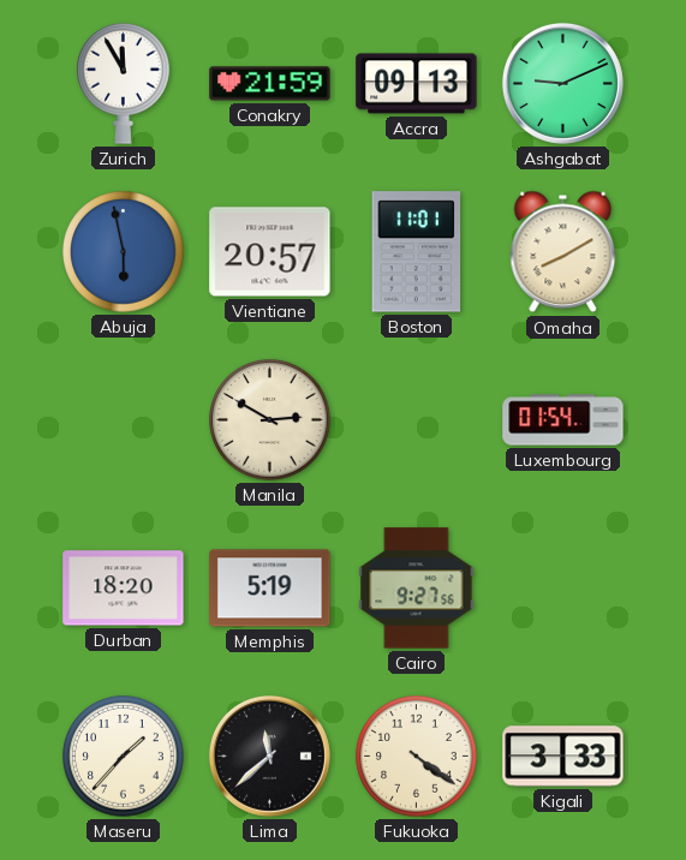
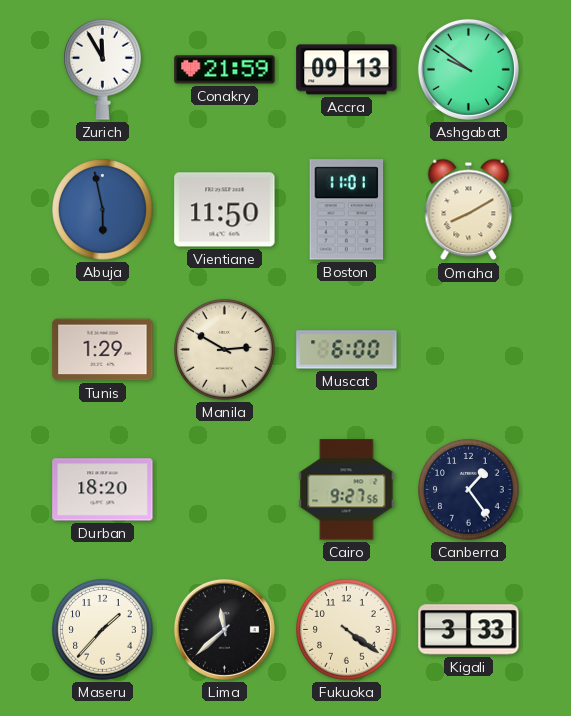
Ashgabat: 9:11 -> 9:51 (468, 69)
Vientiane: 20:57 -> 11:50 (225, 210)
Tunis: none -> 1:29 (103, 350)
Muscat: none -> 6:00 (347, 350)
Luxembourg: 01:54 -> none (563, 420)
Memphis: 5:19 -> none (270, 589)
Canberra: none -> 1:24 (469, 490)
